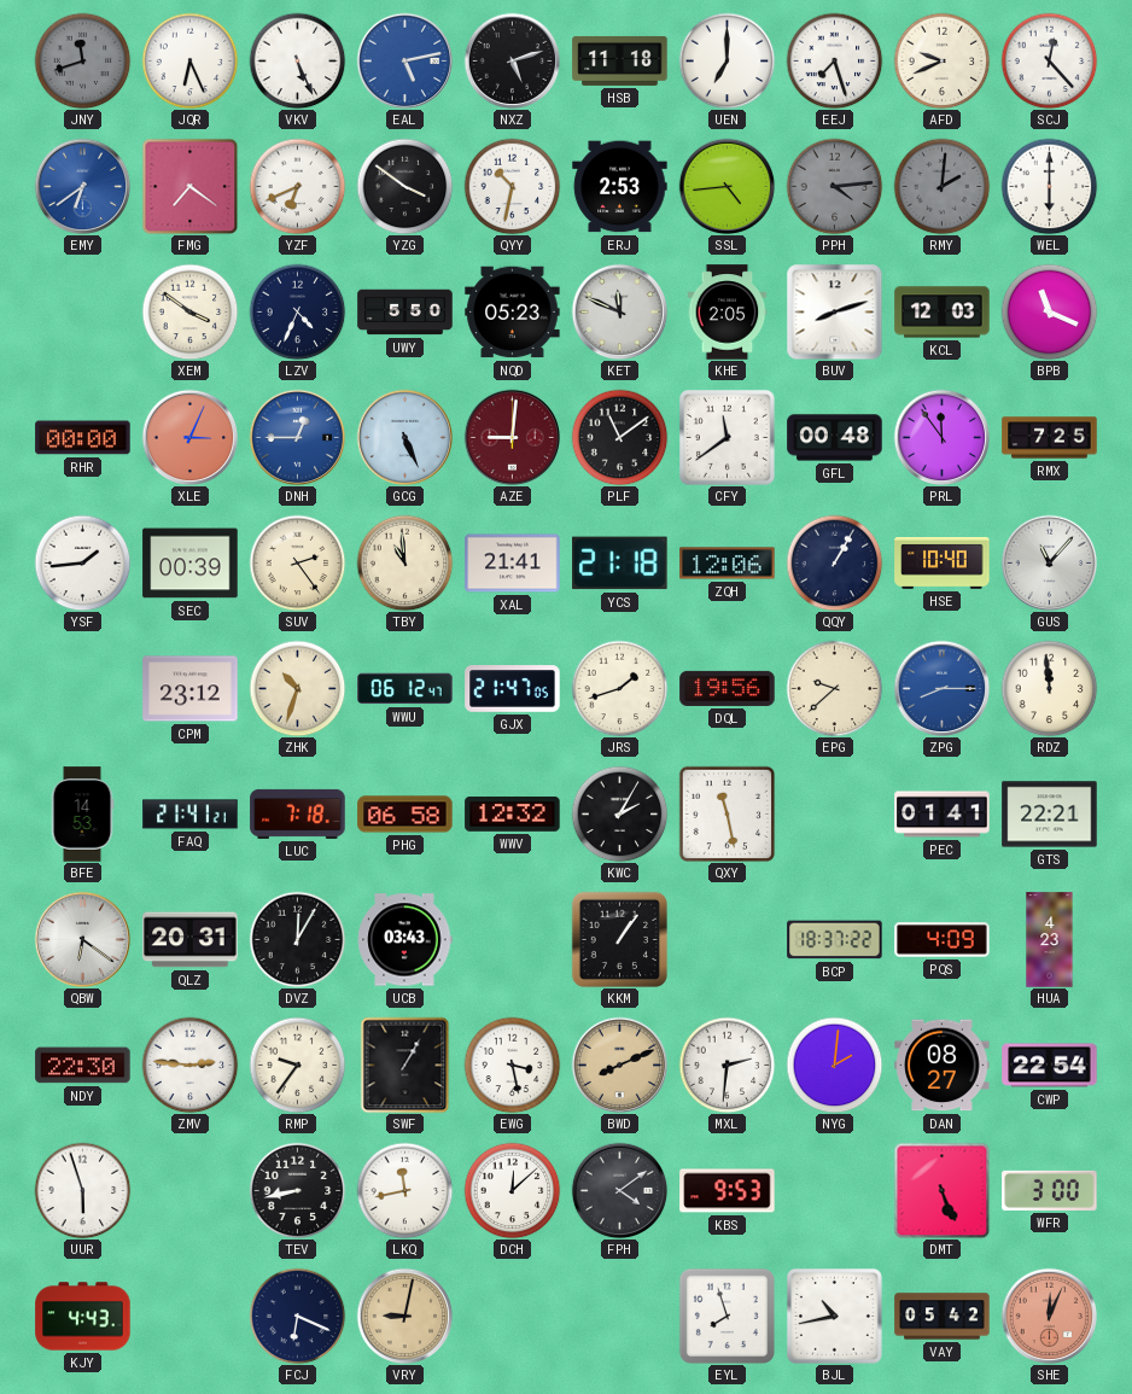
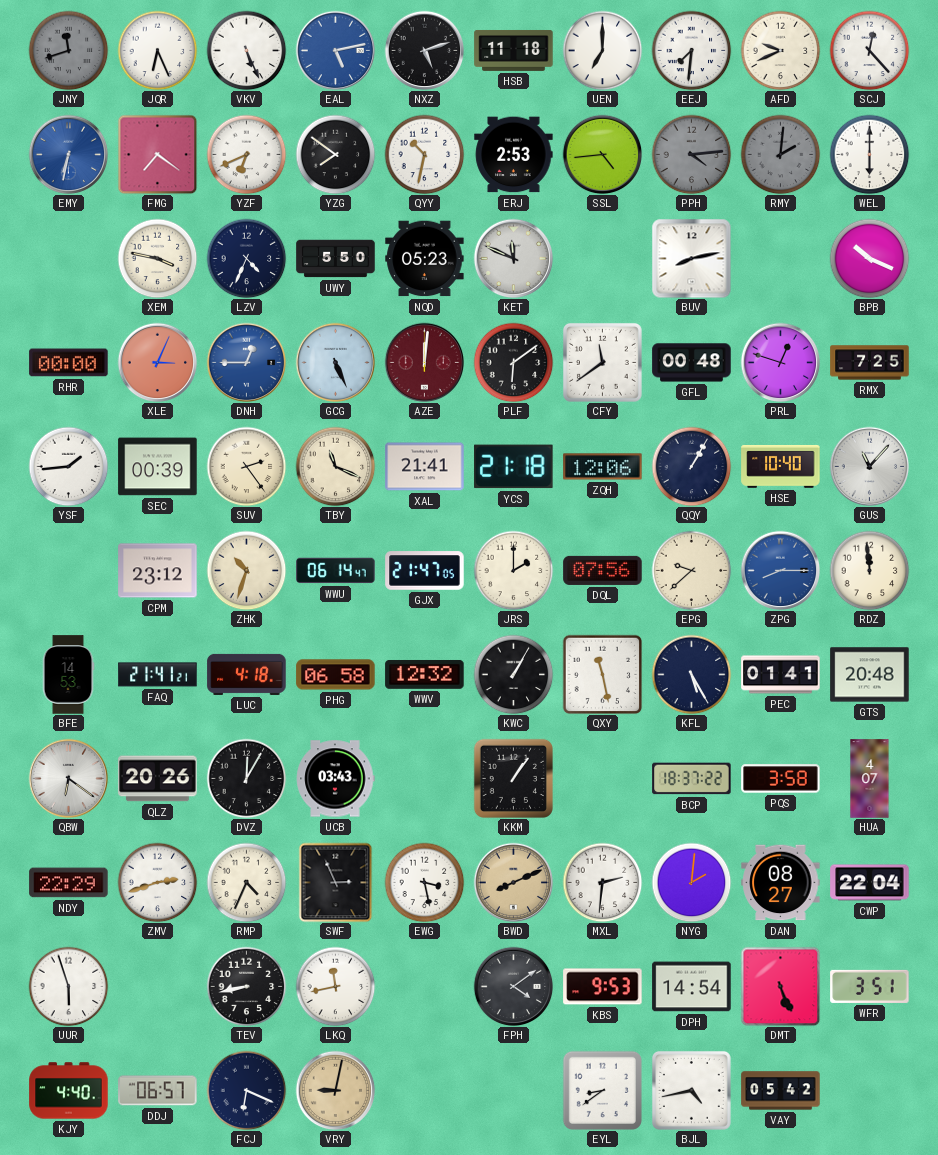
EEJ: 7:27 -> 7:31 (691, 50)
EMY: 6:39 -> 6:32 (68, 154)
YZG: 3:51 -> 7:51 (335, 154)
XEM: 3:51 -> 3:47 (157, 258)
KHE: 2:05 -> none (728, 313)
BUV: 8:12 -> 8:13 (691, 258)
KCL: 12:03 -> none (943, 313)
BPB: 11:19 -> 10:19 (869, 258)
AZE: 9:01 -> 12:01 (424, 362)
PLF: 11:09 -> 6:09 (513, 362)
PRL: 11:54 -> 12:48 (780, 362)
TBY: 10:59 -> 11:19 (335, 466)
WWU: 06:12 -> 06:14 (336, 571)
JRS: 1:42 -> 2:00 (513, 570)
DQL: 19:56 -> 07:56 (603, 570)
LUC: 7:18 -> 4:18 (247, 674)
KWC: 2:05 -> 1:05 (513, 674)
KFL: none -> 5:25 (691, 674)
GTS: 22:21 -> 20:48 (870, 675)
QLZ: 20:31 -> 20:26 (158, 779)
PQS: 4:09 -> 3:58 (781, 779)
HUA: 4:23 -> 4:07 (870, 779)
NDY: 22:30 -> 22:29 (69, 883)
ZMV: 2:46 -> 2:42 (157, 882)
RMP: 9:36 -> 4:34 (246, 882)
SWF: 1:05 -> 2:56 (336, 882)
CWP: 22:54 -> 22:04 (870, 883)
DCH: 12:08 -> none (512, 1190)
DPH: none -> 14:54 (692, 987)
WFR: 3:00 -> 3:51 (870, 986)
KJY: 4:43 -> 4:40 (69, 1091)
DDJ: none -> 06:57 (158, 1091)
EYL: 7:57 -> 8:39 (602, 1090)
BJL: 10:43 -> 4:43 (691, 1090)
SHE: 12:04 -> none (1049, 1316)
